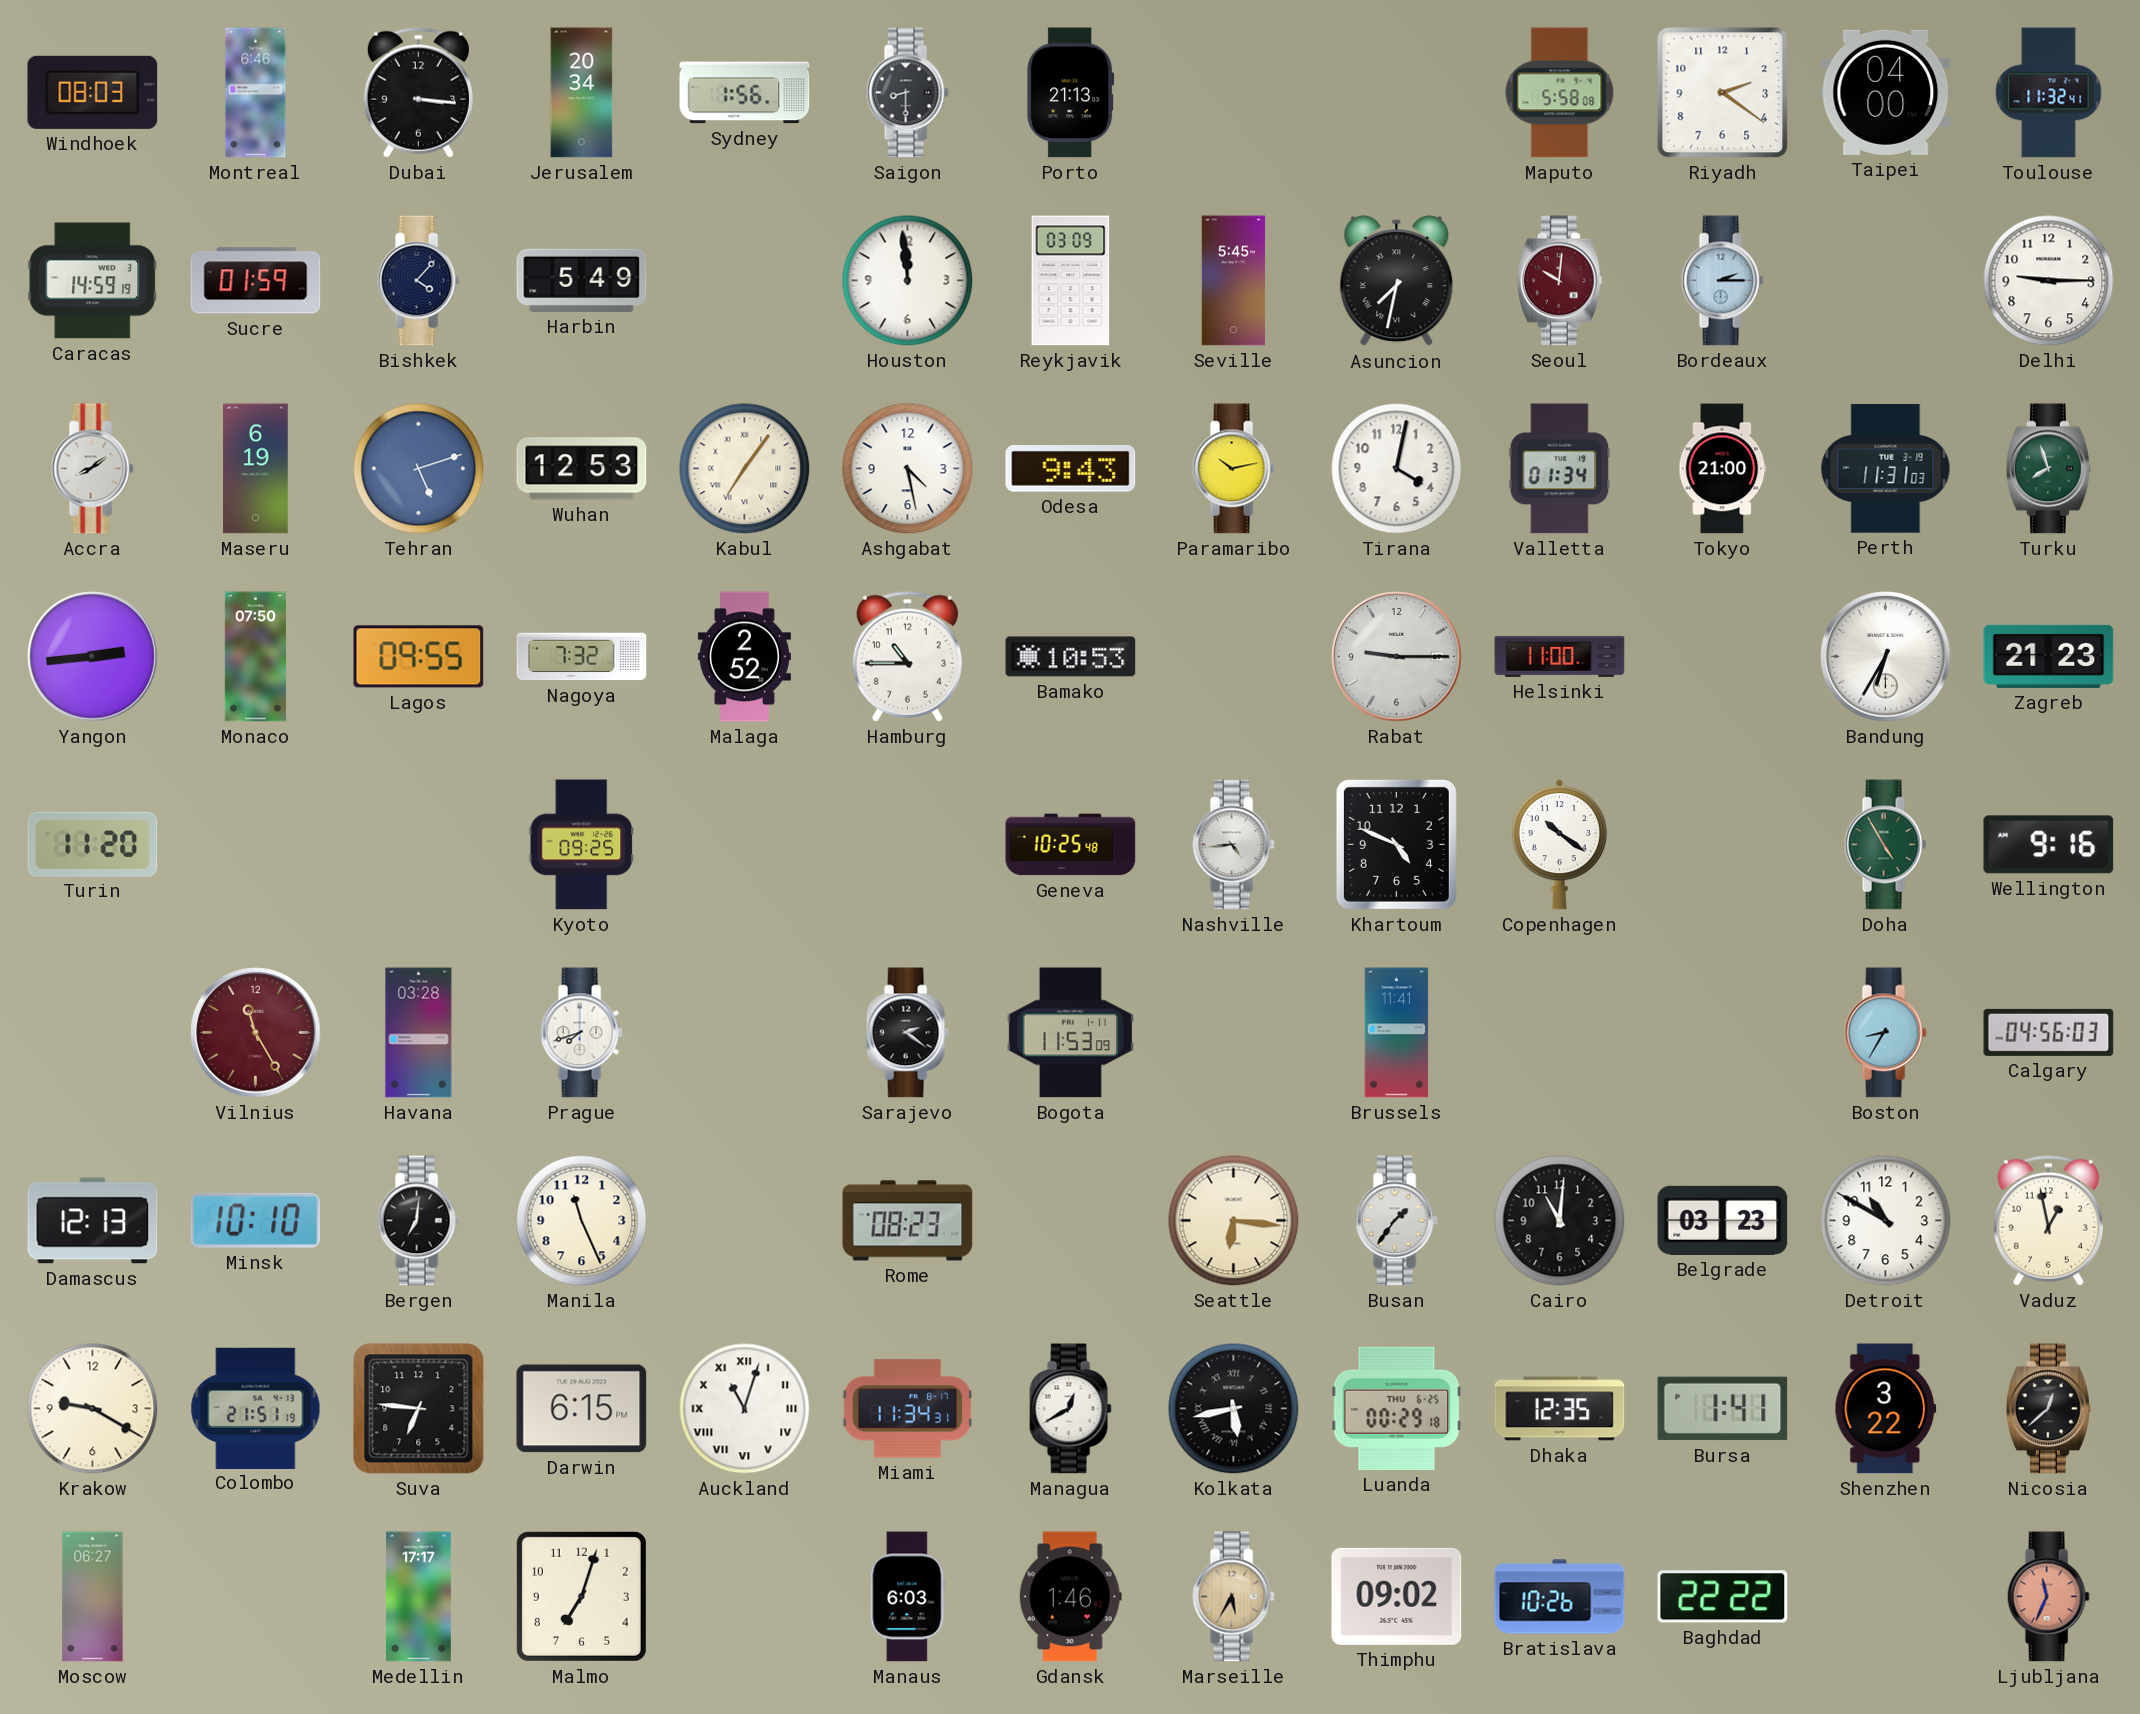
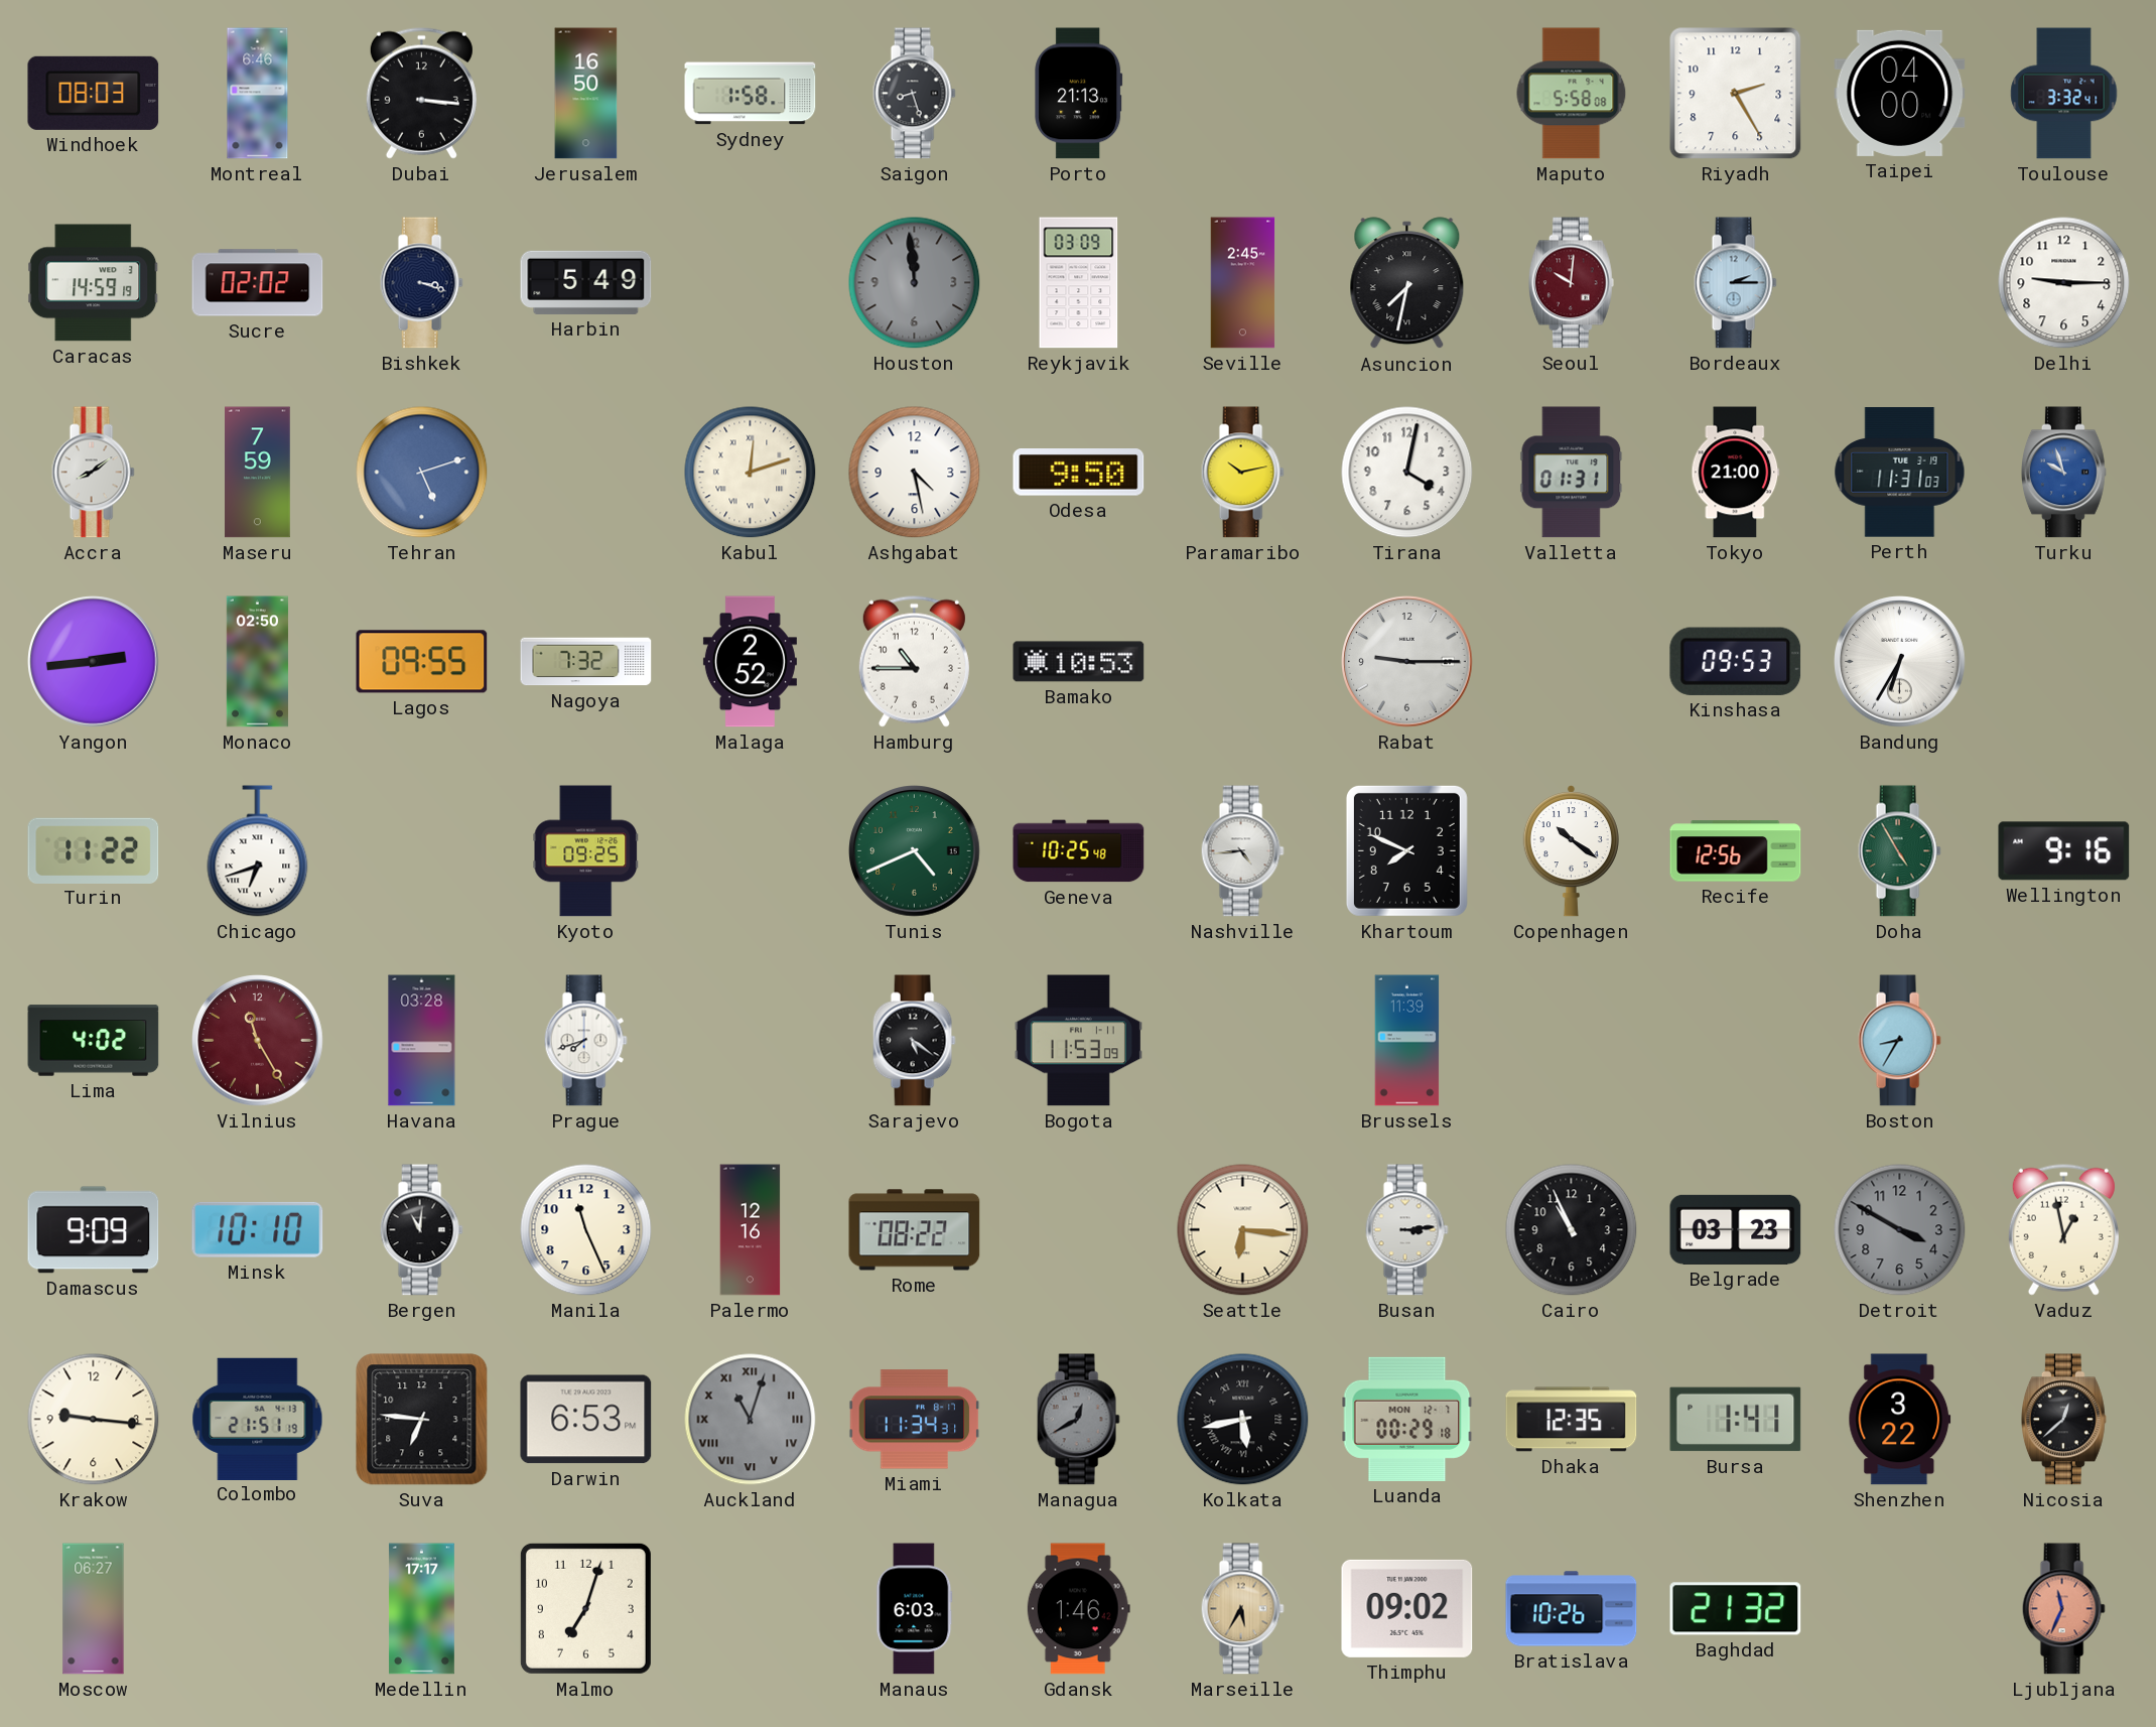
Jerusalem: 20:34 -> 16:50 (586, 94)
Sydney: 1:56 -> 1:58 (751, 94)
Saigon: 8:30 -> 8:27 (914, 94)
Riyadh: 2:21 -> 2:25 (1736, 94)
Toulouse: 11:32 -> 3:32 (2064, 94)
Sucre: 01:59 -> 02:02 (258, 283)
Bishkek: 4:07 -> 3:18 (421, 283)
Houston dial: white -> grey (915, 283)
Seville: 5:45 -> 2:45 (1243, 283)
Maseru: 6:19 -> 7:59 (258, 473)
Wuhan: 12:53 -> none (582, 469)
Kabul: 7:06 -> 12:12 (751, 473)
Odesa: 9:43 -> 9:50 (1079, 473)
Valletta: 01:34 -> 01:31 (1572, 473)
Turku: 7:57 -> 9:57 (2063, 473)
Turku dial: green -> blue (2063, 473)
Monaco: 07:50 -> 02:50 (257, 662)
Helsinki: 11:00 -> none (1560, 657)
Kinshasa: none -> 09:53 (1736, 661)
Zagreb: 21:23 -> none (2049, 656)
Turin: 11:20 -> 11:22 (94, 850)
Chicago: none -> 6:42 (258, 851)
Tunis: none -> 4:41 (915, 851)
Khartoum: 4:49 -> 7:49 (1406, 850)
Recife: none -> 12:56 (1736, 851)
Lima: none -> 4:02 (94, 1041)
Sarajevo: 2:21 -> 5:21 (914, 1041)
Brussels: 11:41 -> 11:39 (1407, 1041)
Calgary: 04:56 -> none (2049, 1032)
Damascus: 12:13 -> 9:09 (94, 1230)
Bergen: 7:01 -> 11:01 (421, 1230)
Palermo: none -> 12:16 (751, 1230)
Rome: 08:23 -> 08:22 (915, 1230)
Busan: 1:36 -> 3:14 (1406, 1230)
Cairo: 11:01 -> 10:56 (1572, 1230)
Detroit: 10:50 -> 3:50 (1900, 1230)
Detroit dial: white -> grey (1900, 1230)
Krakow: 9:20 -> 9:16 (94, 1420)
Darwin: 6:15 -> 6:53 (586, 1420)
Auckland dial: white -> grey (751, 1420)
Managua dial: white -> grey (1078, 1420)
Luanda date: THU 6-25 -> MON 12-7 (1407, 1419)
Baghdad: 22:22 -> 21:32 (1736, 1609)
